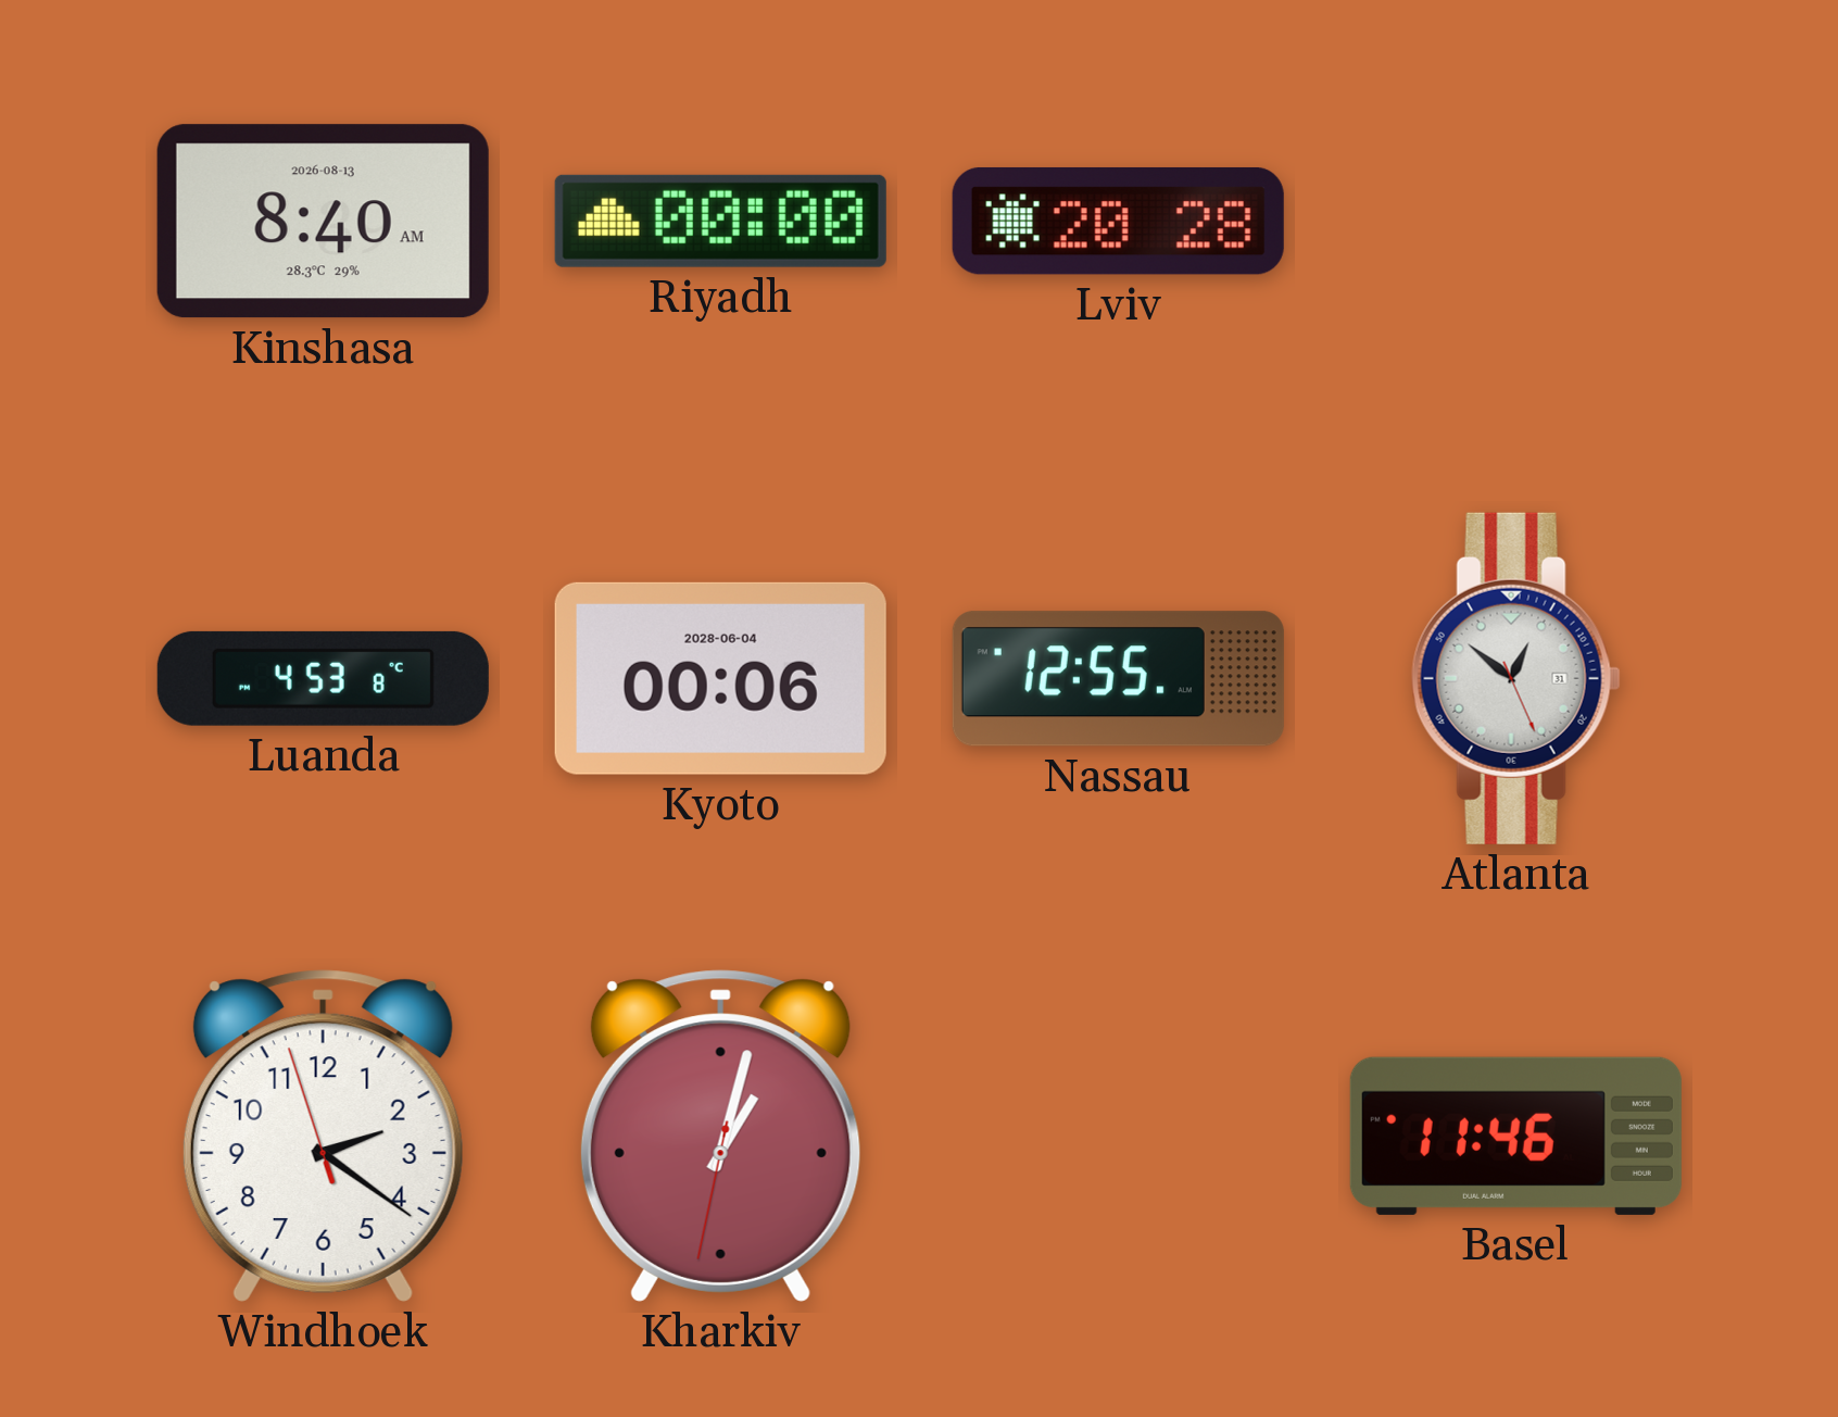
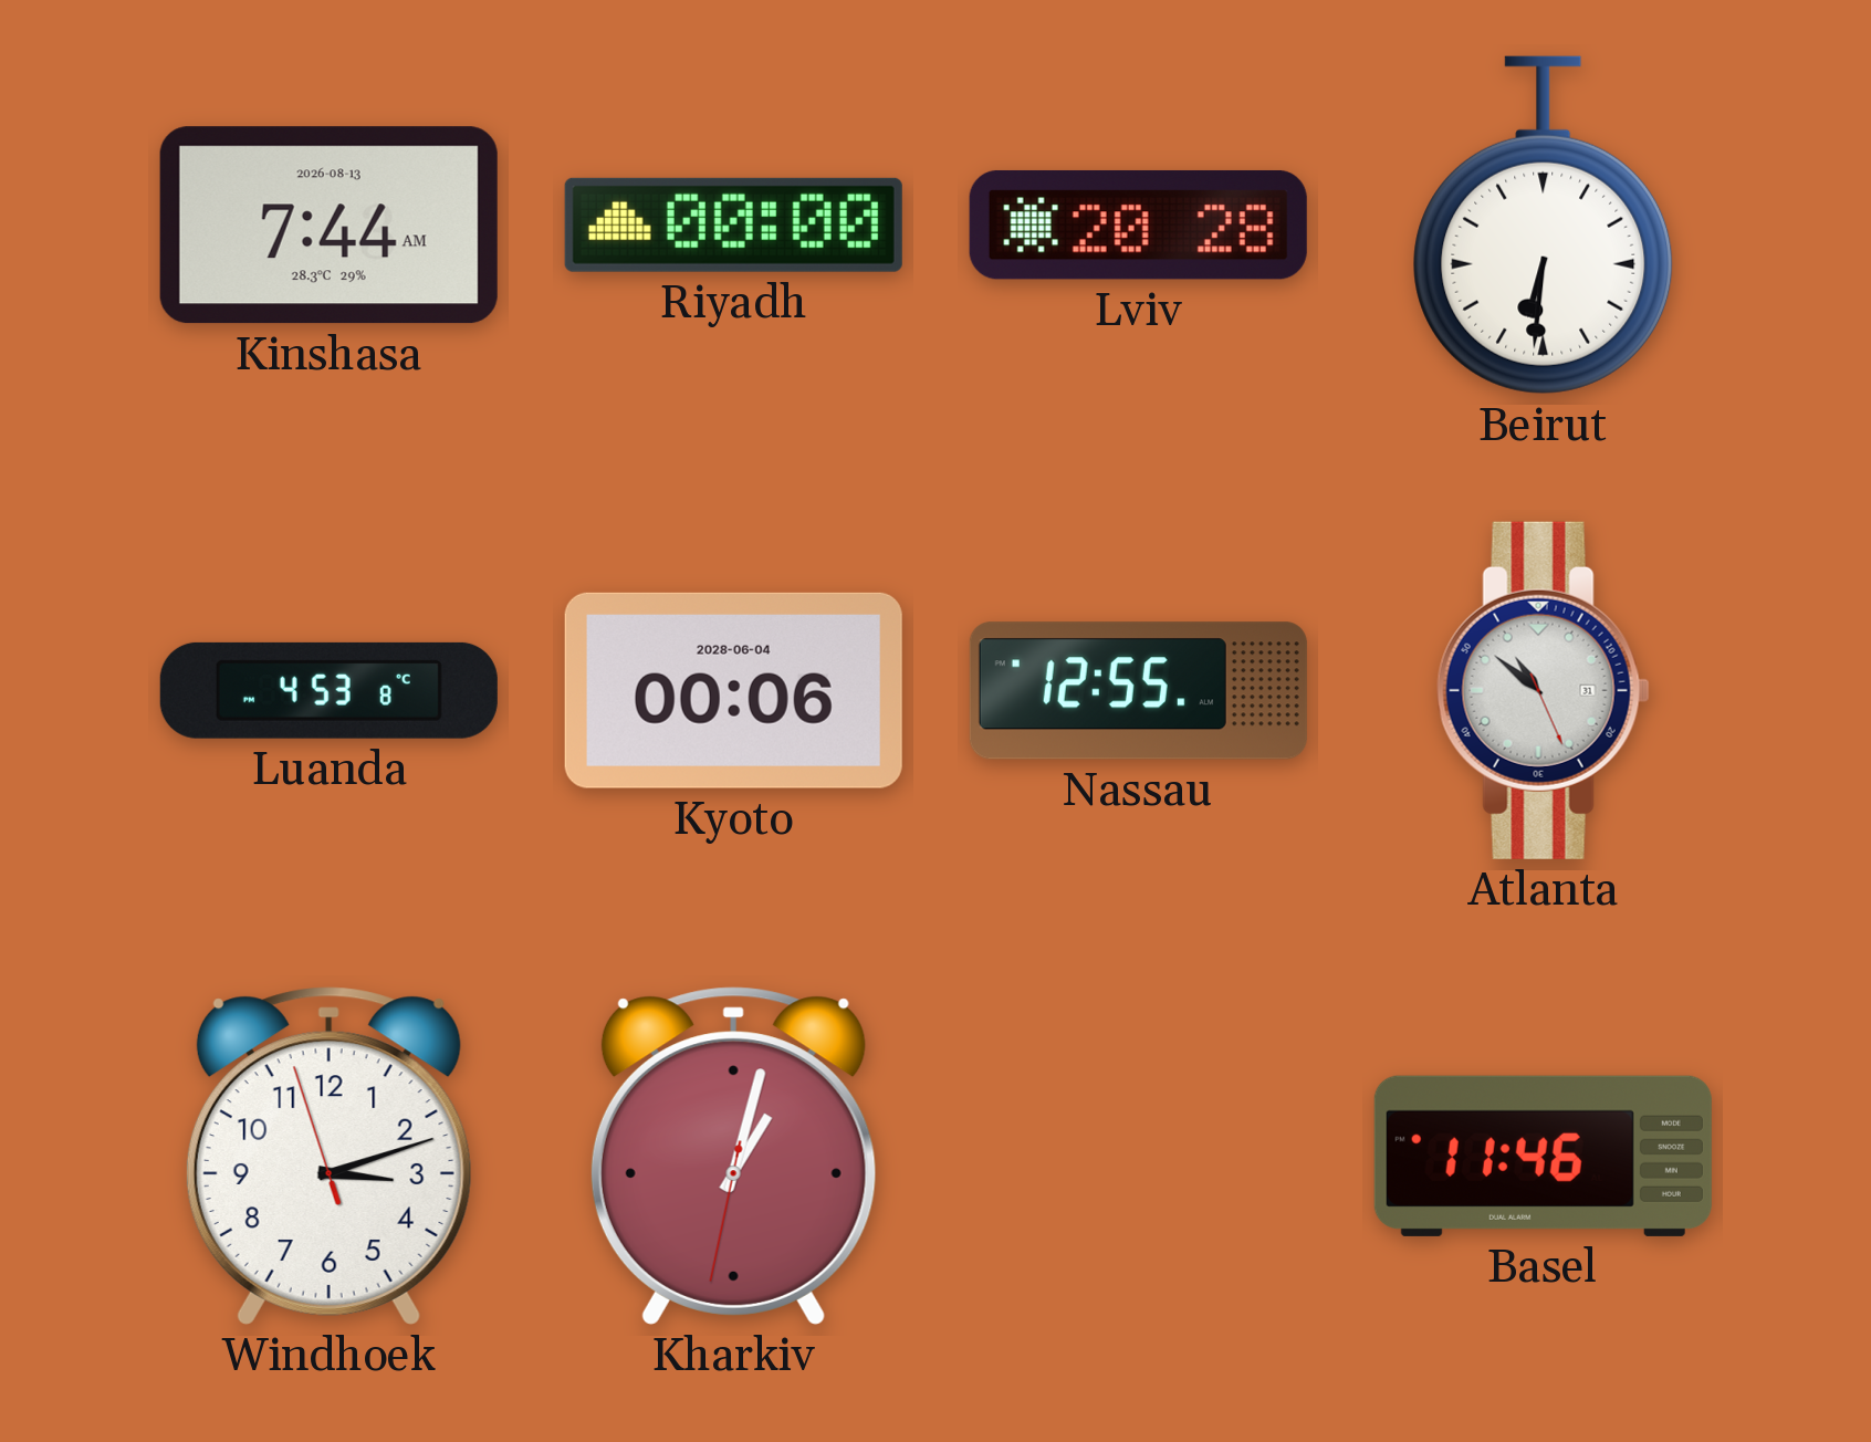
Kinshasa: 8:40 -> 7:44 (328, 226)
Beirut: none -> 6:31 (1544, 226)
Atlanta: 12:51 -> 10:51 (1543, 690)
Windhoek: 2:20 -> 3:11 (328, 1156)
